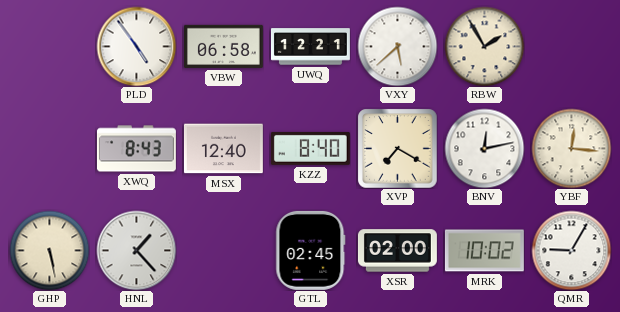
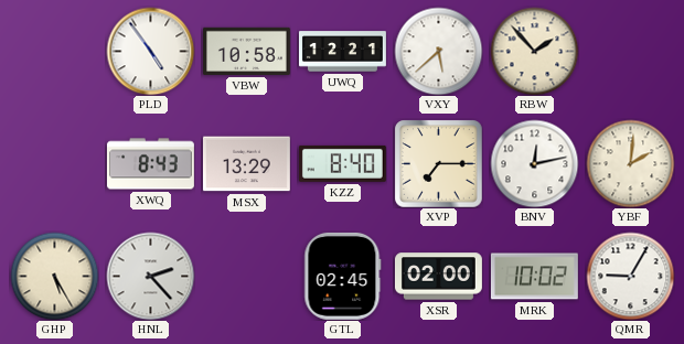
VBW: 06:58 -> 10:58 (246, 51)
RBW: 1:55 -> 1:53 (534, 51)
MSX: 12:40 -> 13:29 (246, 164)
XVP: 7:20 -> 7:15 (438, 163)
YBF: 12:16 -> 2:01 (630, 163)
GHP: 5:28 -> 5:25 (54, 276)
HNL: 1:23 -> 2:23 (150, 276)
